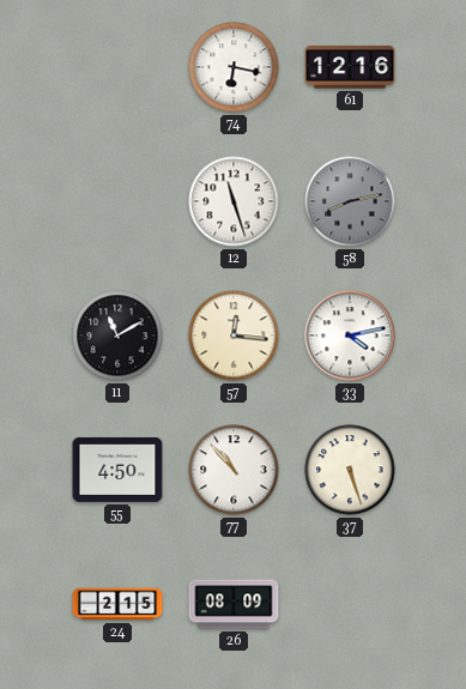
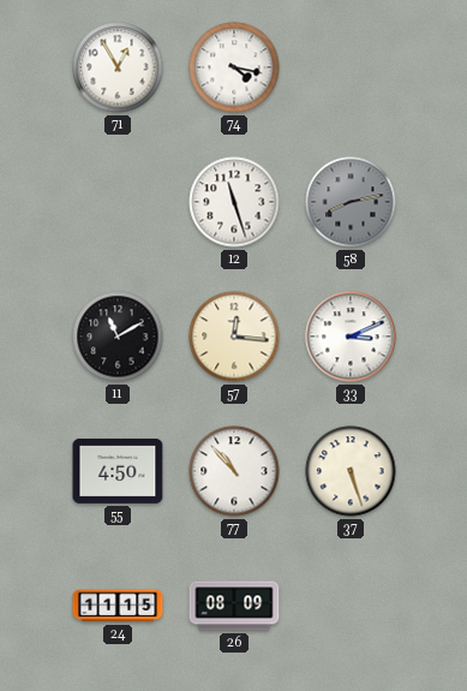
71: none -> 12:55 (118, 67)
74: 6:17 -> 4:17 (234, 67)
61: 12:16 -> none (350, 67)
33: 4:13 -> 3:11 (351, 336)
24: 2:15 -> 11:15 (118, 606)
